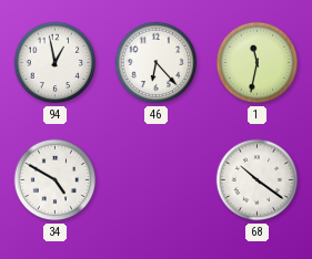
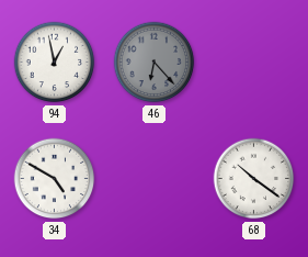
46 dial: white -> grey (155, 63)
1: 11:32 -> none (258, 63)
